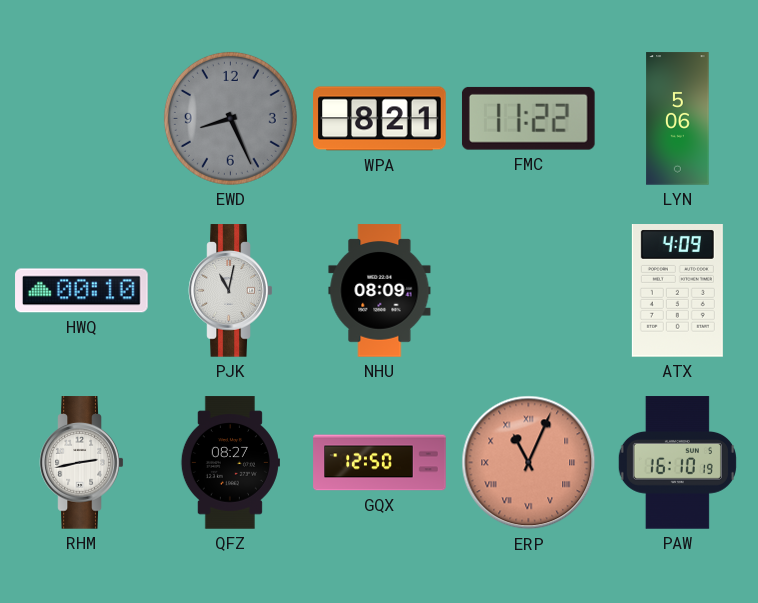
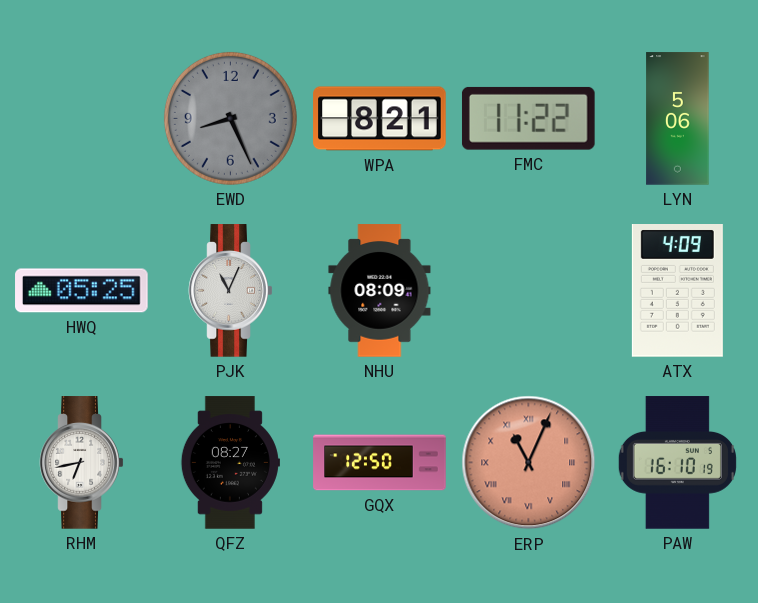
HWQ: 00:10 -> 05:25 (82, 291)
PJK: 11:02 -> 11:04 (231, 291)
RHM: 2:43 -> 6:43 (82, 463)
